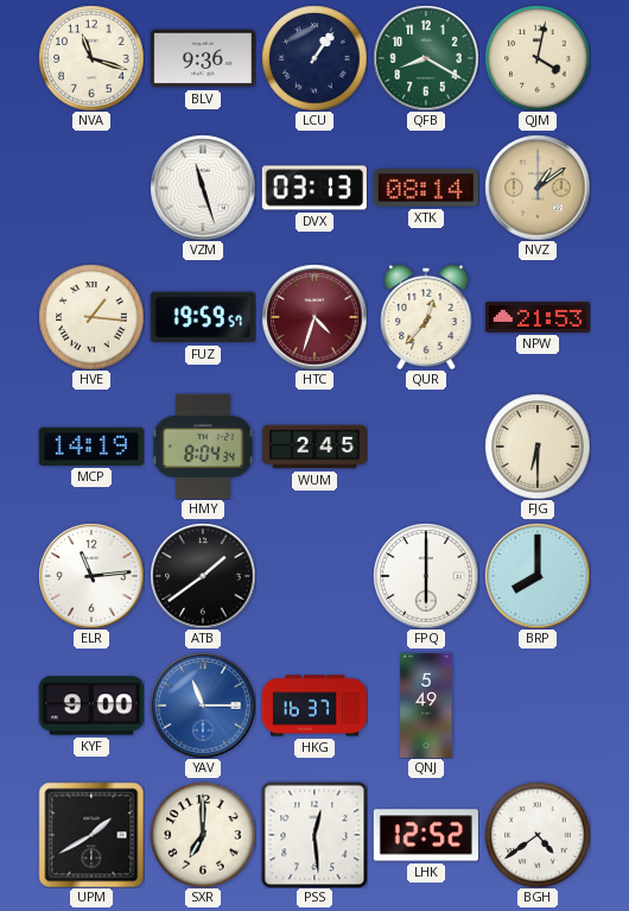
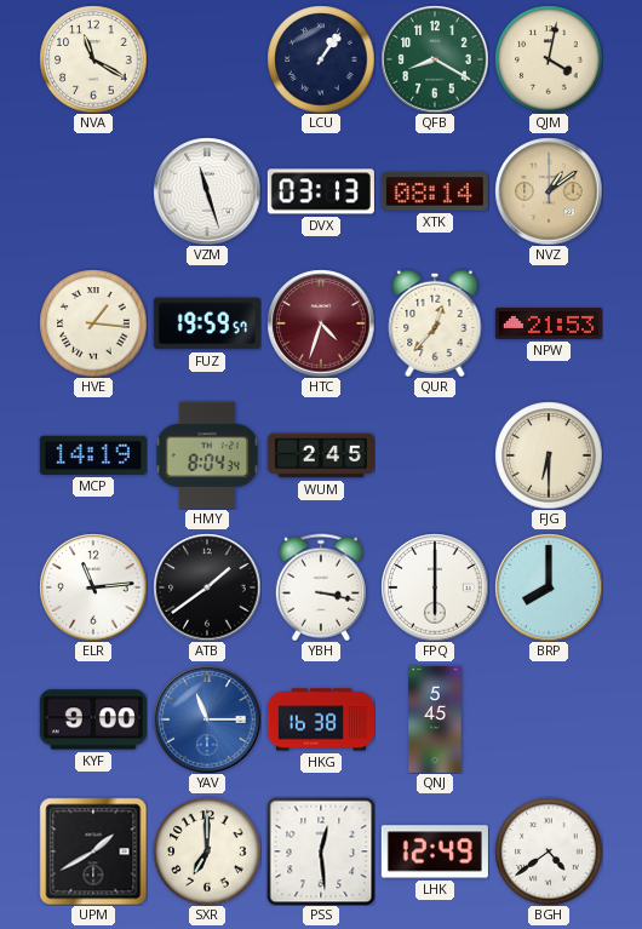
NVA: 11:18 -> 11:20 (93, 59)
BLV: 9:36 -> none (203, 58)
YBH: none -> 3:17 (321, 587)
HKG: 16:37 -> 16:38 (321, 719)
QNJ: 5:49 -> 5:45 (435, 719)
LHK: 12:52 -> 12:49 (435, 851)
